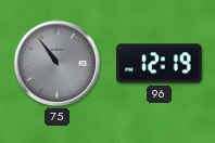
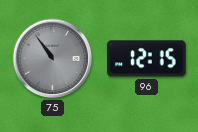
96: 12:19 -> 12:15 (147, 59)
